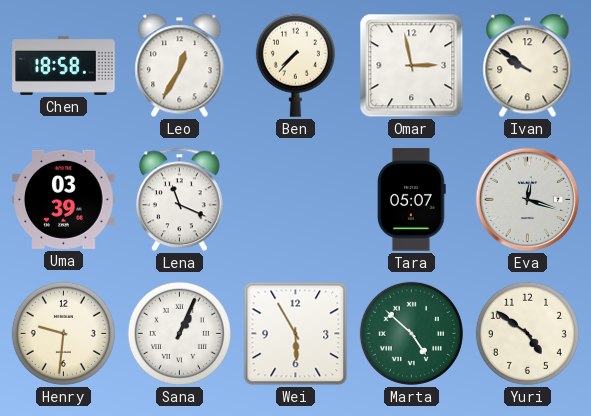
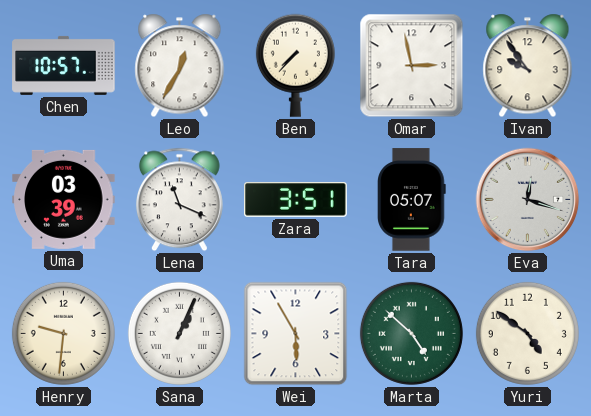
Chen: 18:58 -> 10:57 (64, 65)
Ivan: 9:51 -> 9:54 (528, 66)
Zara: none -> 3:51 (296, 200)
